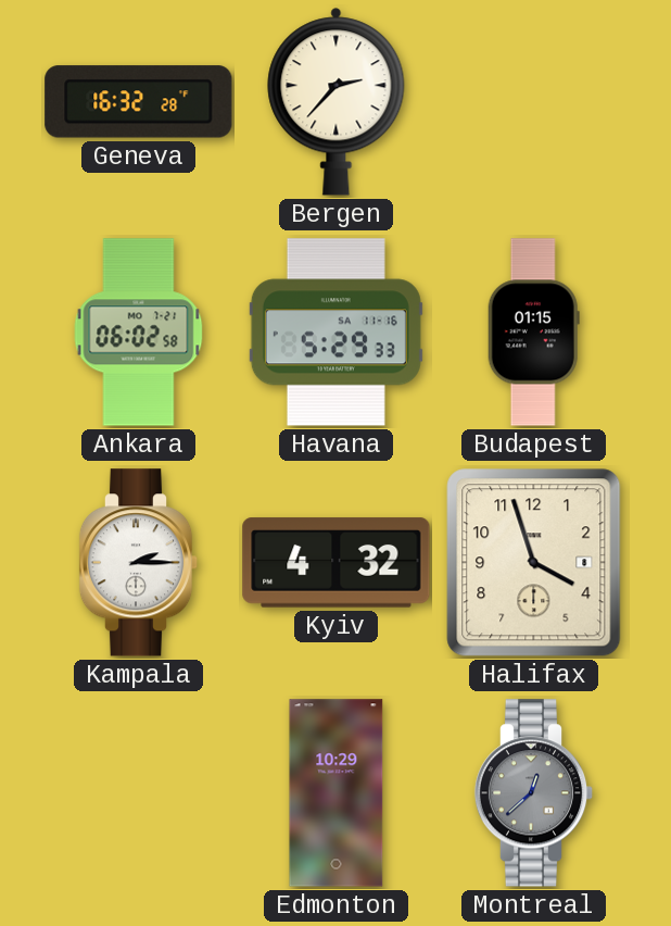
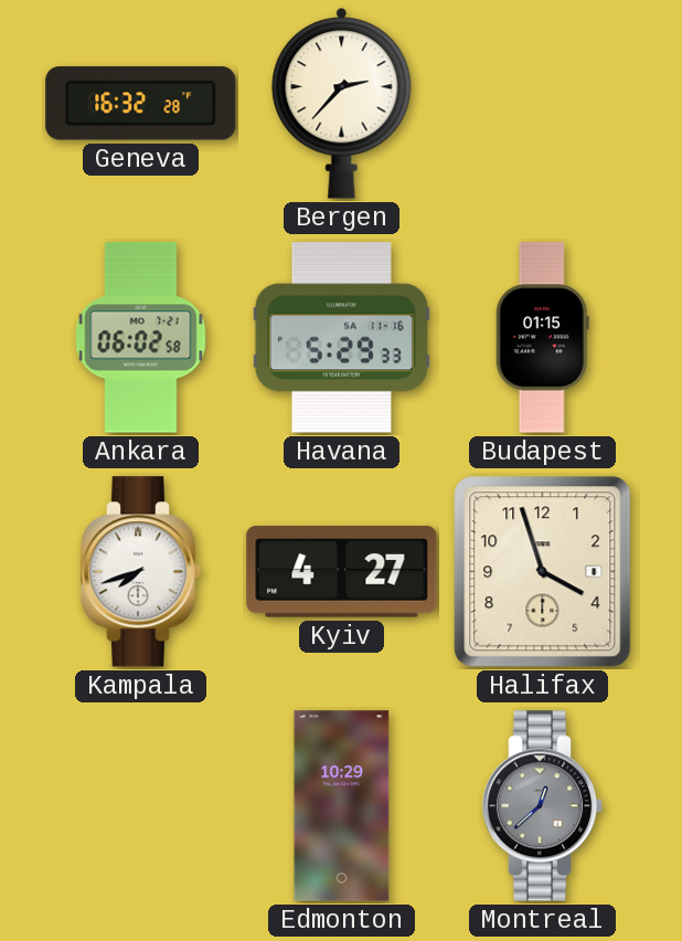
Kampala: 2:15 -> 7:42 (141, 572)
Kyiv: 4:32 -> 4:27 (342, 572)
